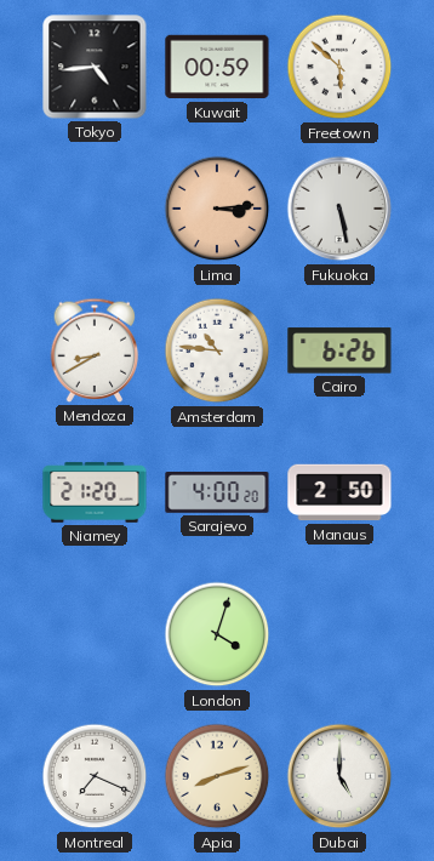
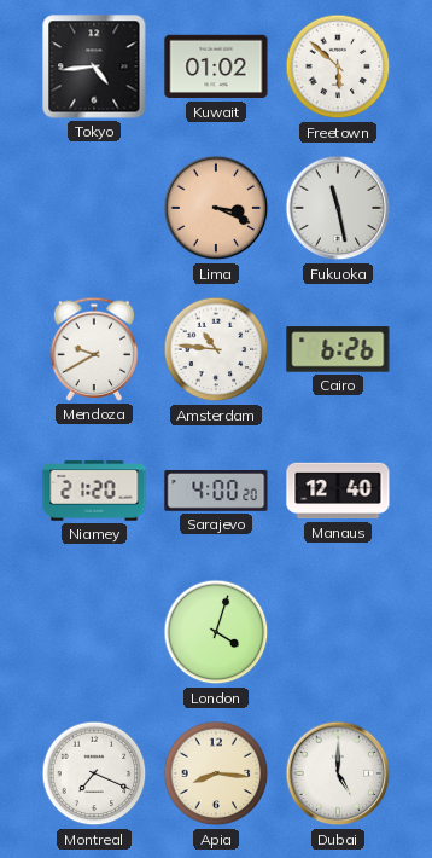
Kuwait: 00:59 -> 01:02 (216, 66)
Lima: 3:14 -> 3:19 (216, 208)
Fukuoka: 5:28 -> 11:28 (338, 208)
Mendoza: 8:40 -> 9:40 (94, 349)
Manaus: 2:50 -> 12:40 (338, 491)
Apia: 8:12 -> 8:16 (216, 773)
